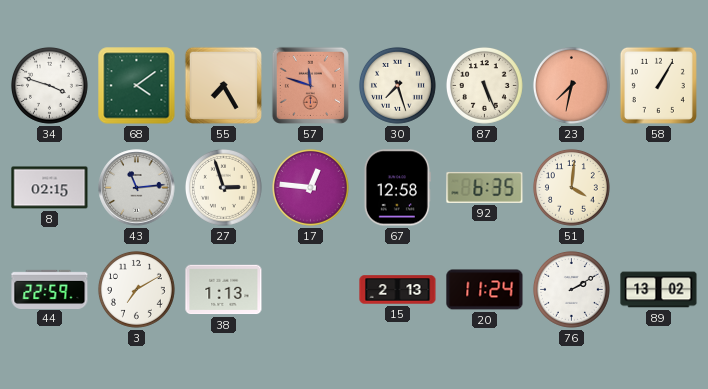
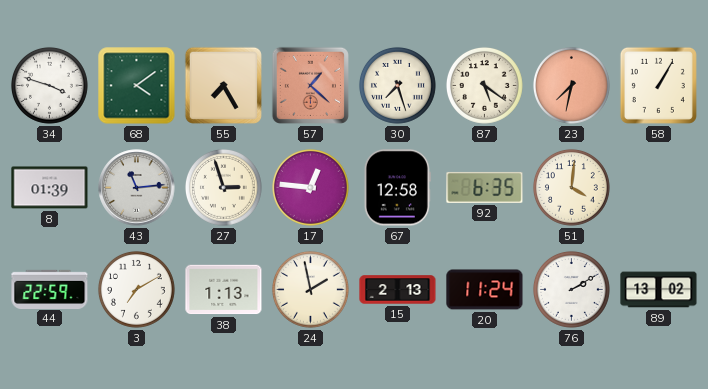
57: 11:48 -> 1:22 (310, 85)
87: 5:26 -> 5:21 (484, 85)
8: 02:15 -> 01:39 (50, 188)
24: none -> 1:58 (310, 289)
